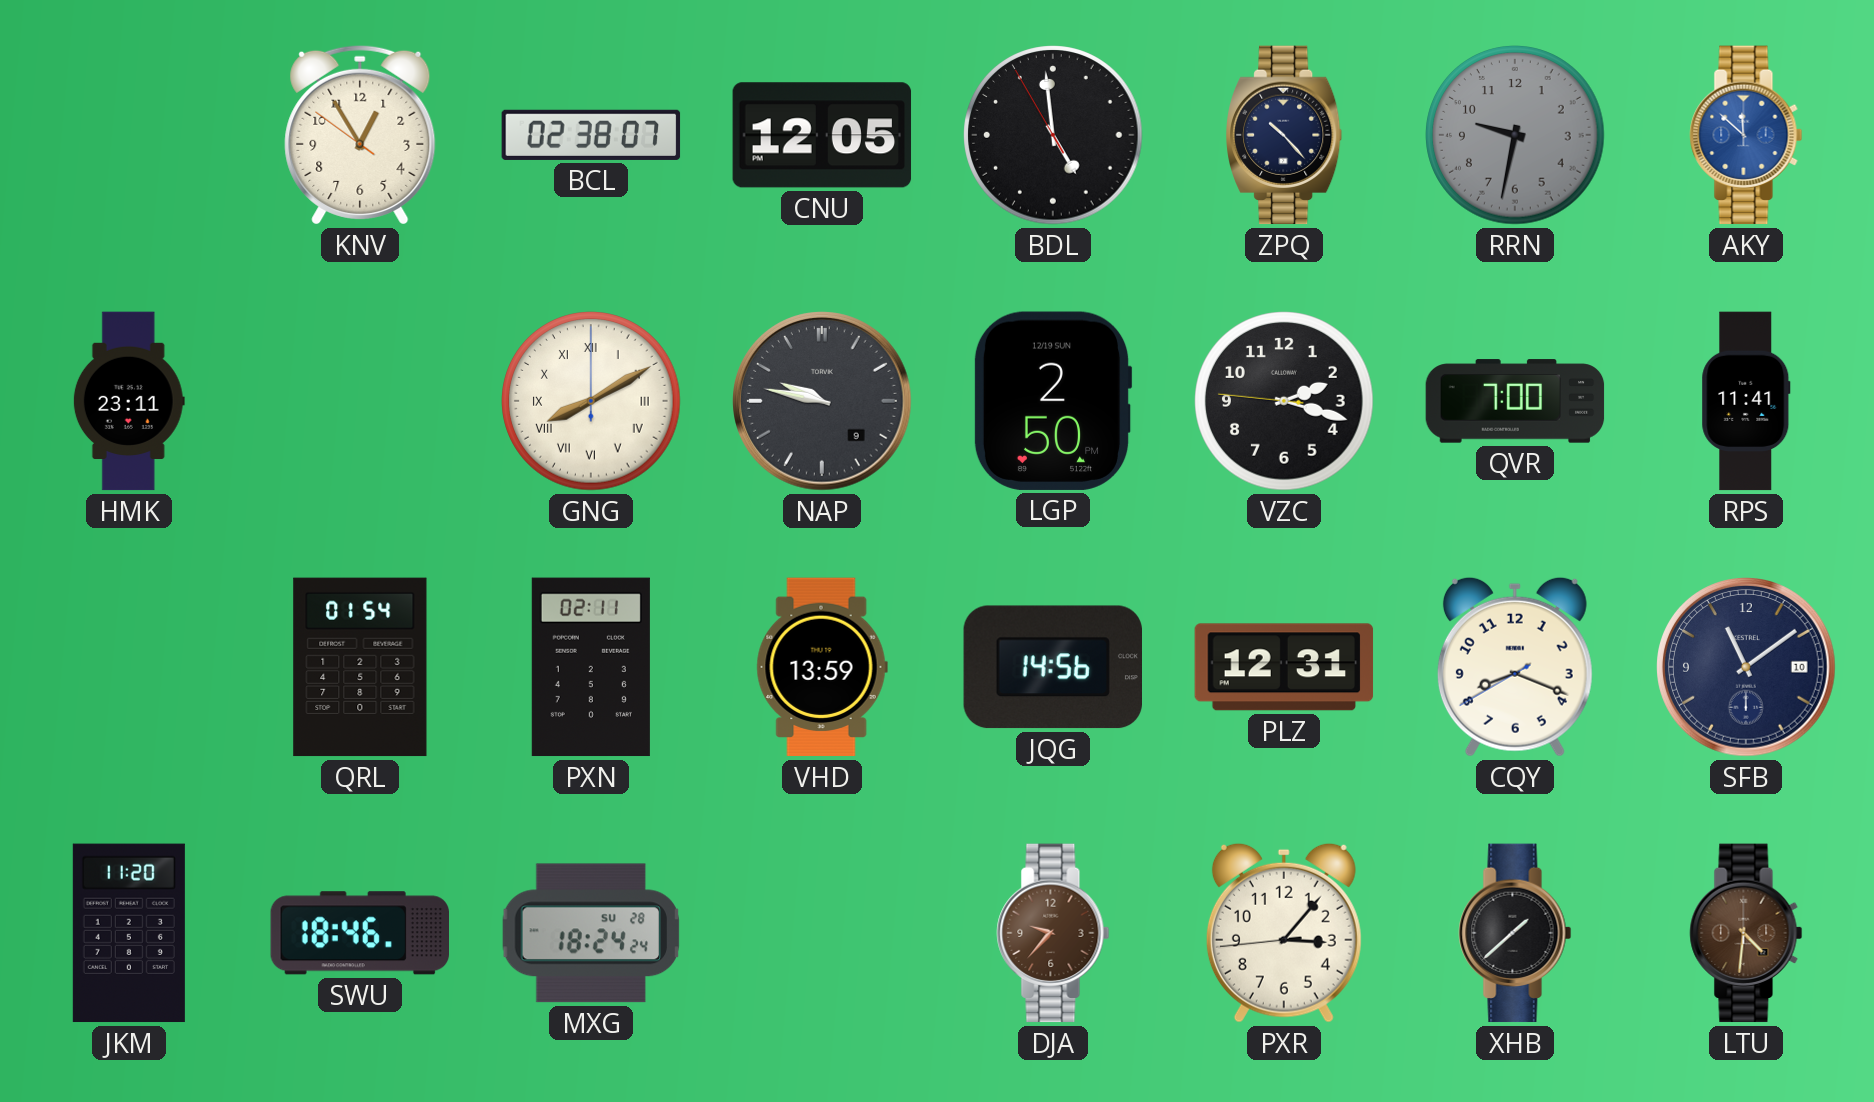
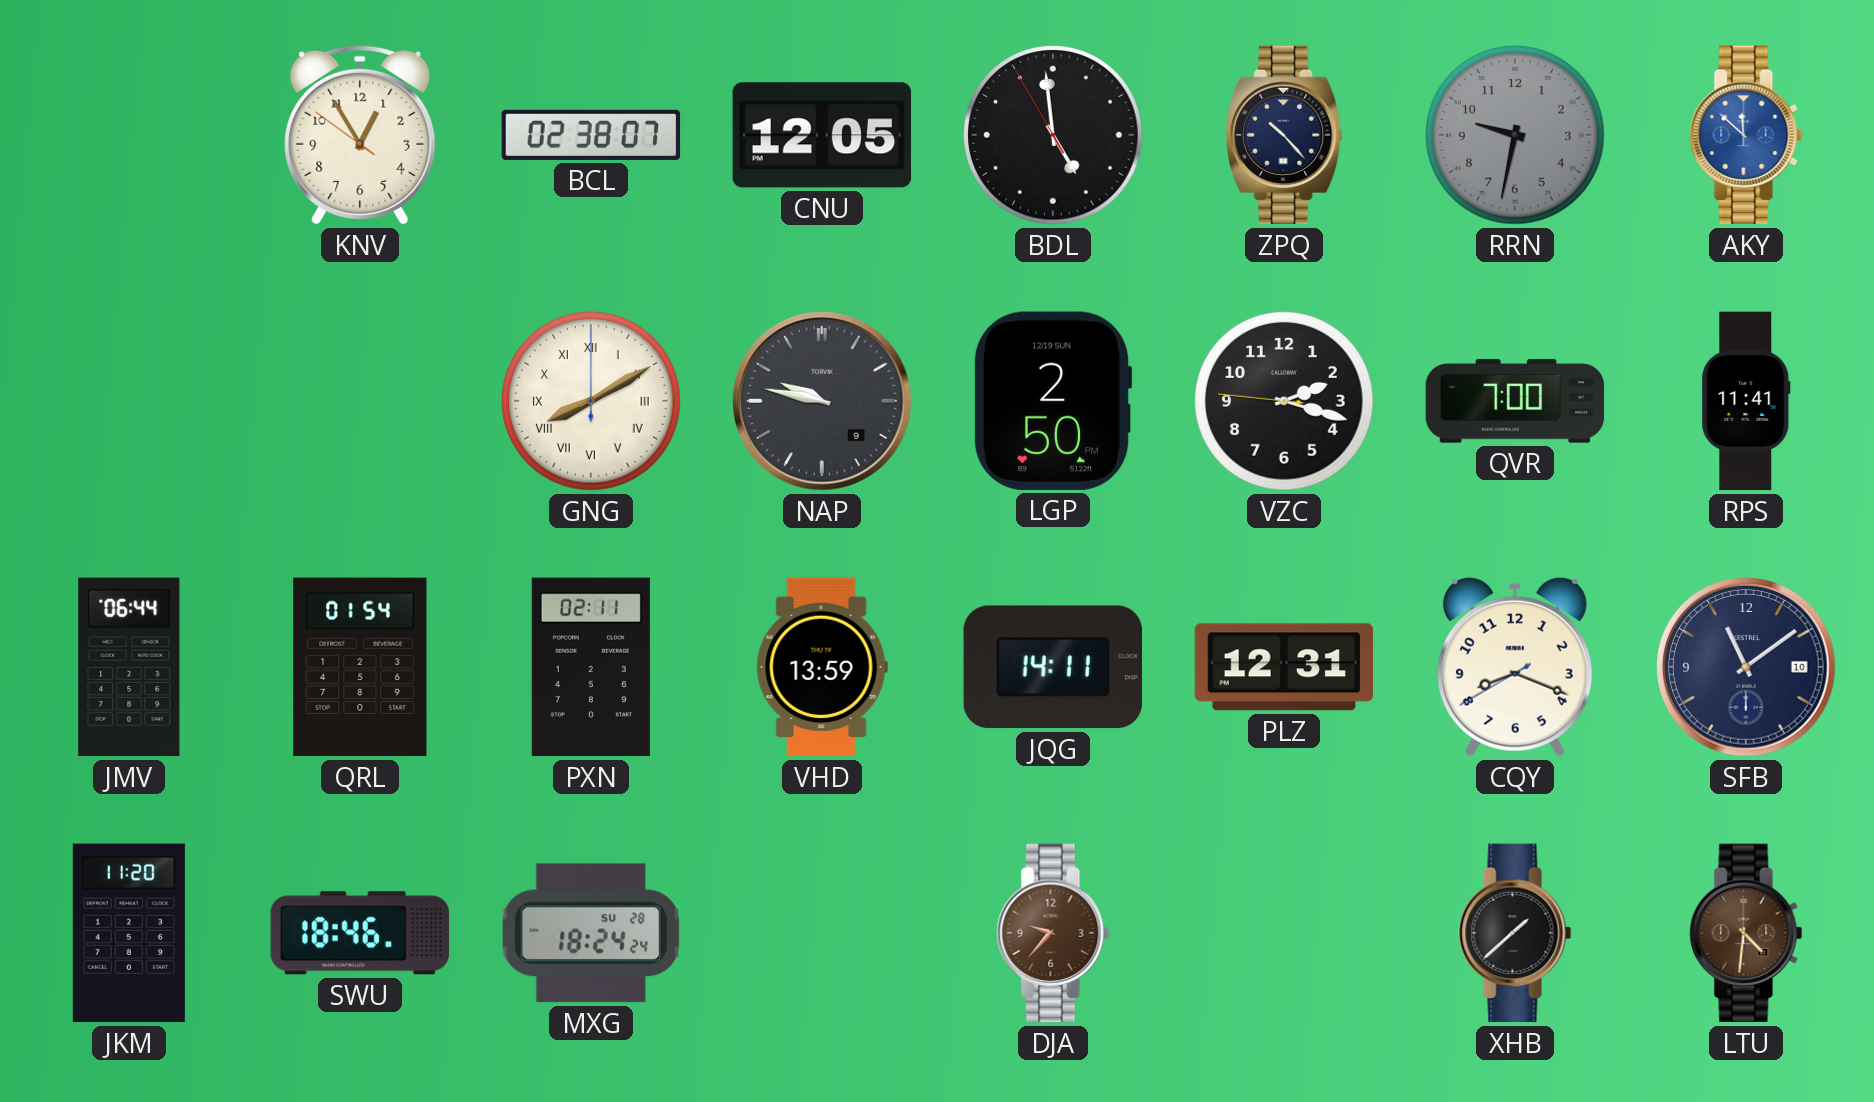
HMK: 23:11 -> none (129, 401)
JMV: none -> 06:44 (129, 667)
JQG: 14:56 -> 14:11 (1052, 667)
PXR: 3:06 -> none (1284, 933)
